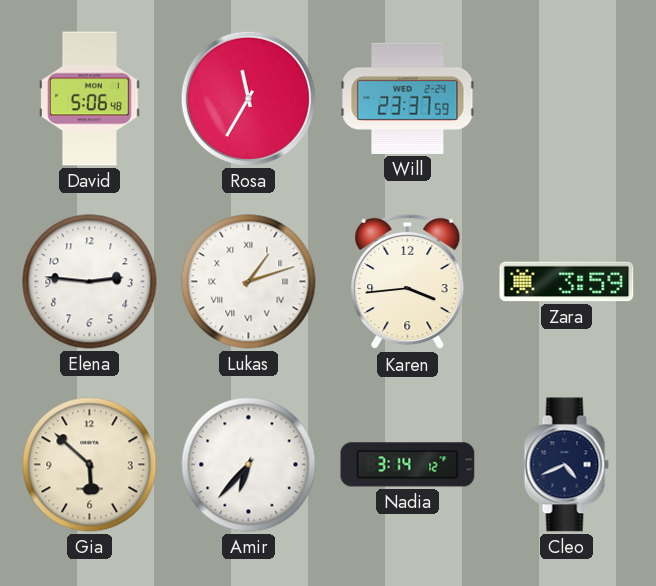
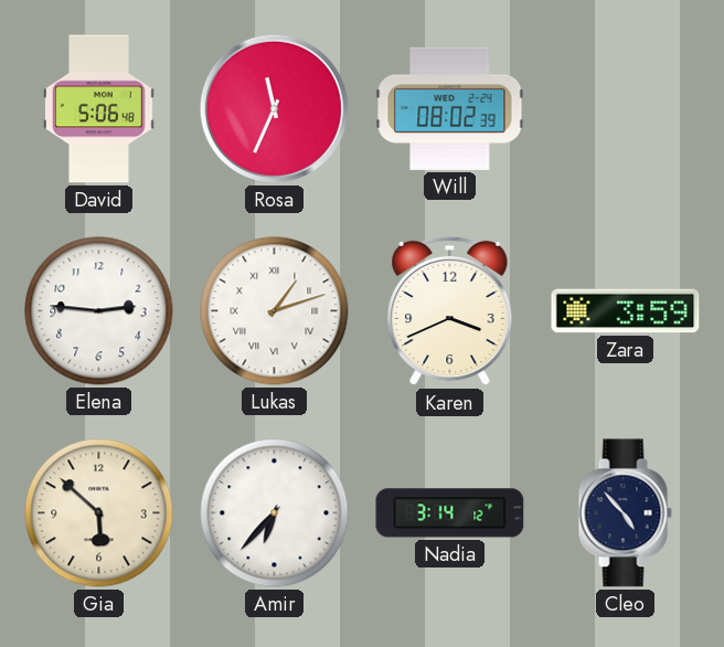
Rosa: 11:35 -> 11:34 (274, 108)
Will: 23:37 -> 08:02 (450, 108)
Karen: 3:44 -> 3:41 (450, 311)
Cleo: 4:41 -> 4:53 (625, 513)
